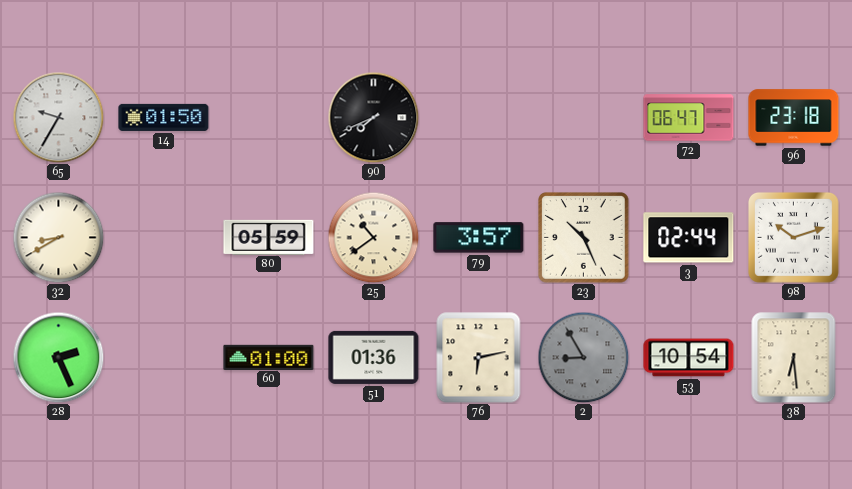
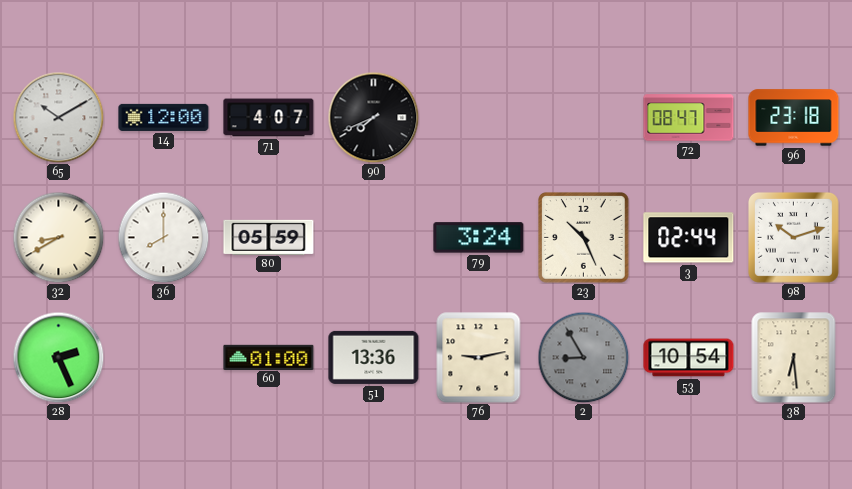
65: 9:35 -> 10:10 (58, 117)
14: 01:50 -> 12:00 (164, 117)
71: none -> 4:07 (269, 118)
72: 06:47 -> 08:47 (689, 118)
36: none -> 8:00 (163, 237)
25: 10:39 -> none (373, 237)
79: 3:57 -> 3:24 (479, 238)
51: 01:36 -> 13:36 (374, 357)
76: 6:13 -> 9:13 (479, 358)
